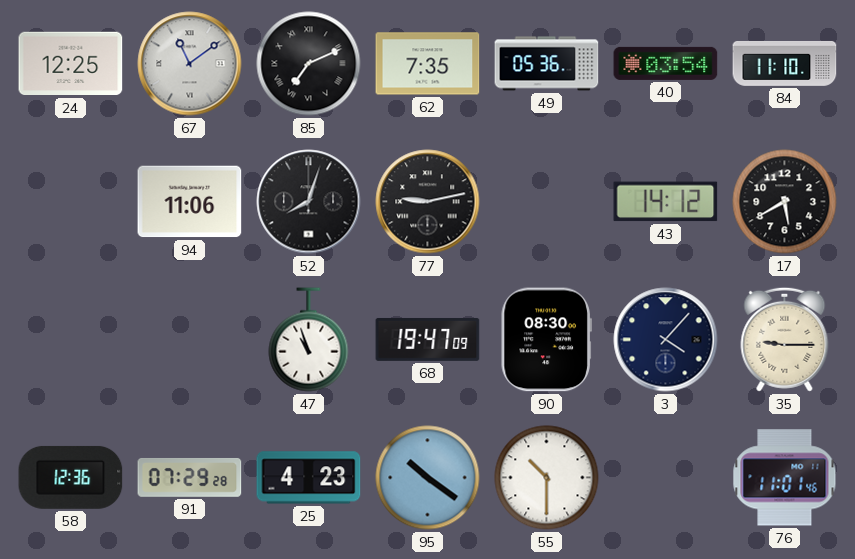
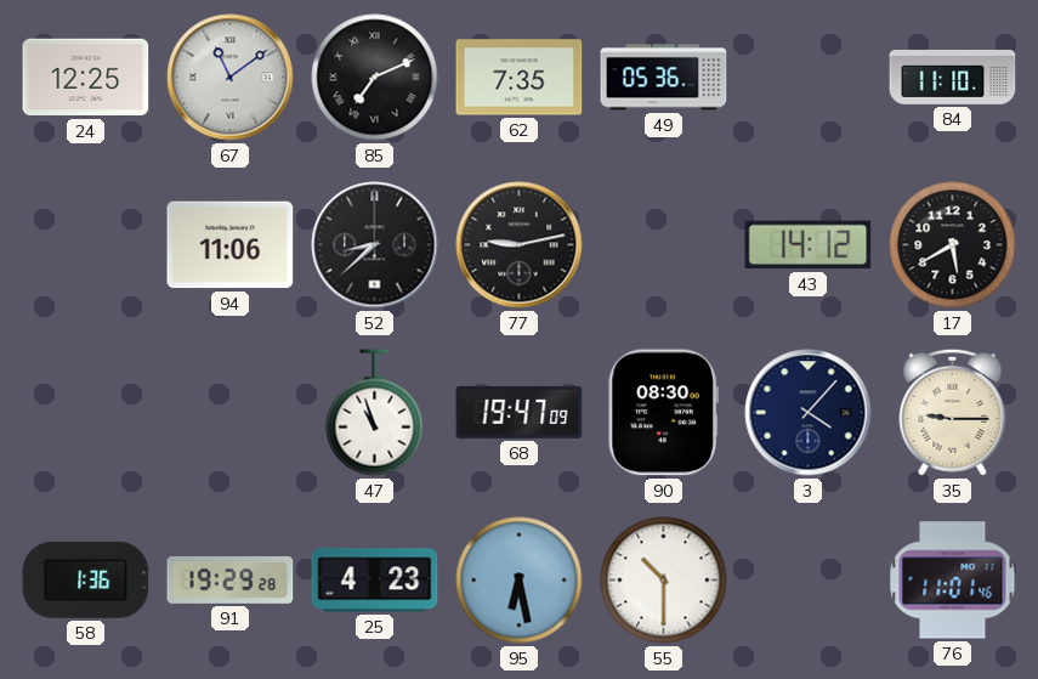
40: 03:54 -> none (666, 63)
52: 8:03 -> 8:38 (375, 245)
58: 12:36 -> 1:36 (86, 579)
91: 07:29 -> 19:29 (231, 579)
95: 10:21 -> 6:28 (520, 581)
